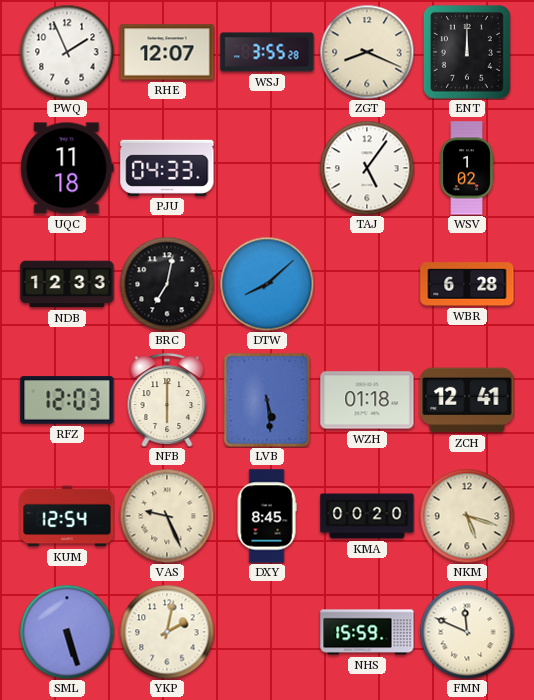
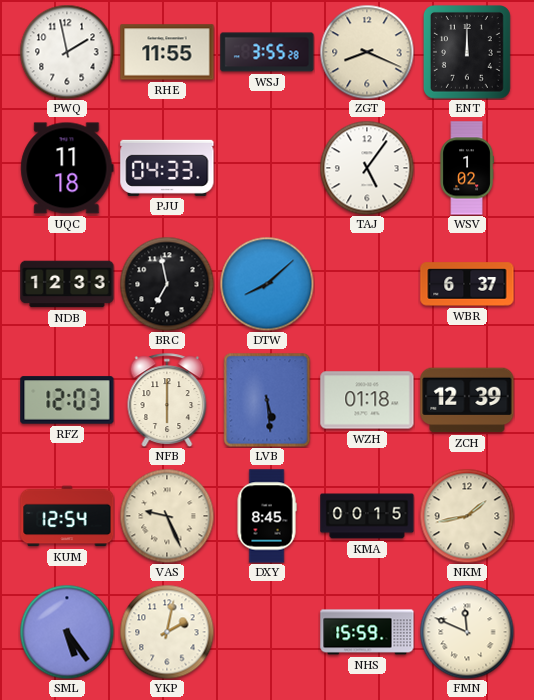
PWQ: 1:56 -> 1:58 (67, 52)
RHE: 12:07 -> 11:55 (167, 52)
BRC: 7:02 -> 6:58 (167, 284)
WBR: 6:28 -> 6:37 (467, 284)
ZCH: 12:41 -> 12:39 (467, 400)
KMA: 00:20 -> 00:15 (367, 516)
NKM: 5:18 -> 1:43 (467, 516)
SML: 5:27 -> 5:24 (67, 632)
